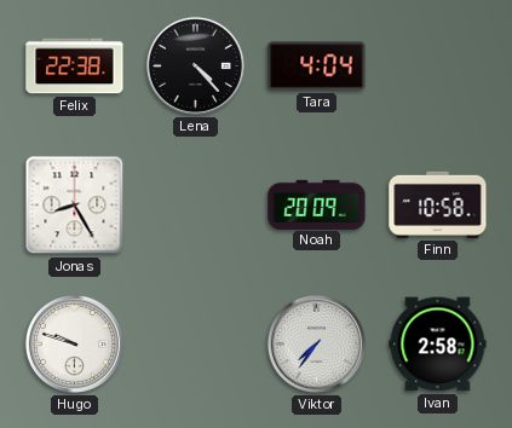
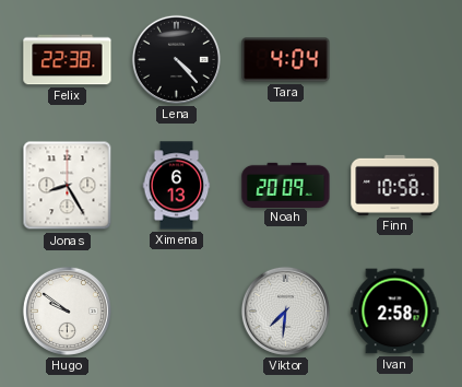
Ximena: none -> 6:13 (177, 186)
Hugo: 9:48 -> 9:51 (67, 310)
Viktor: 7:36 -> 7:31 (285, 310)
